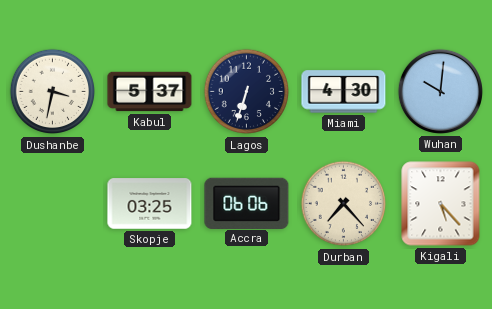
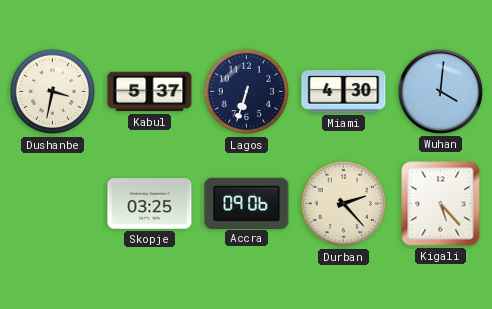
Wuhan: 10:01 -> 4:01 (440, 91)
Accra: 06:06 -> 09:06 (247, 203)
Durban: 7:23 -> 2:23 (344, 204)
